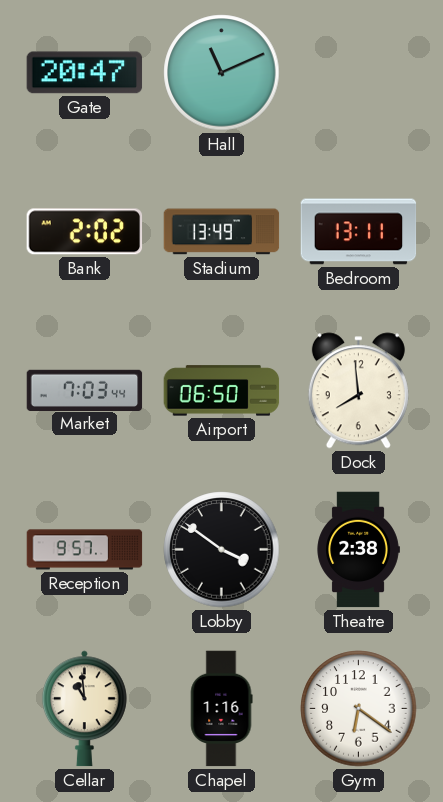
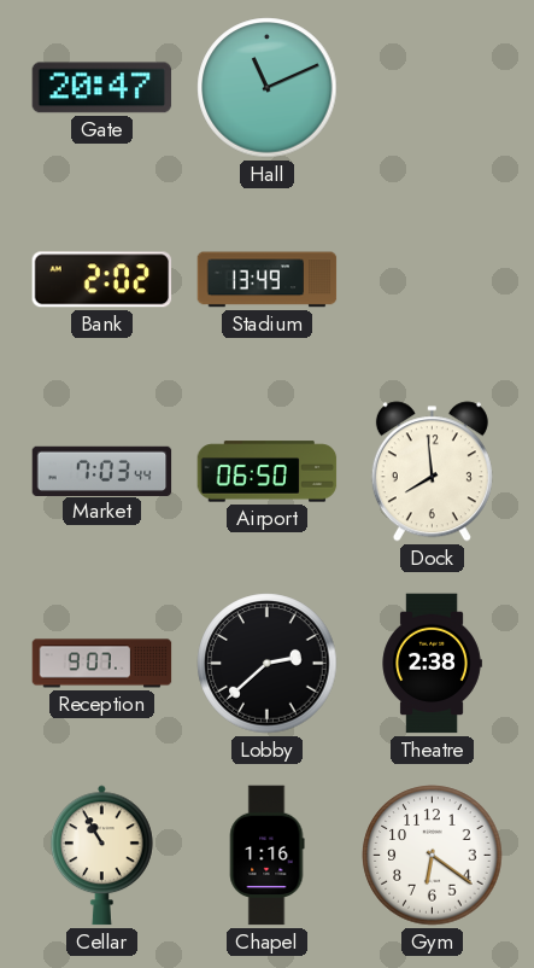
Bedroom: 13:11 -> none (359, 232)
Reception: 9:57 -> 9:07 (102, 664)
Lobby: 3:51 -> 2:38 (268, 664)
Cellar: 10:59 -> 10:55 (102, 856)
